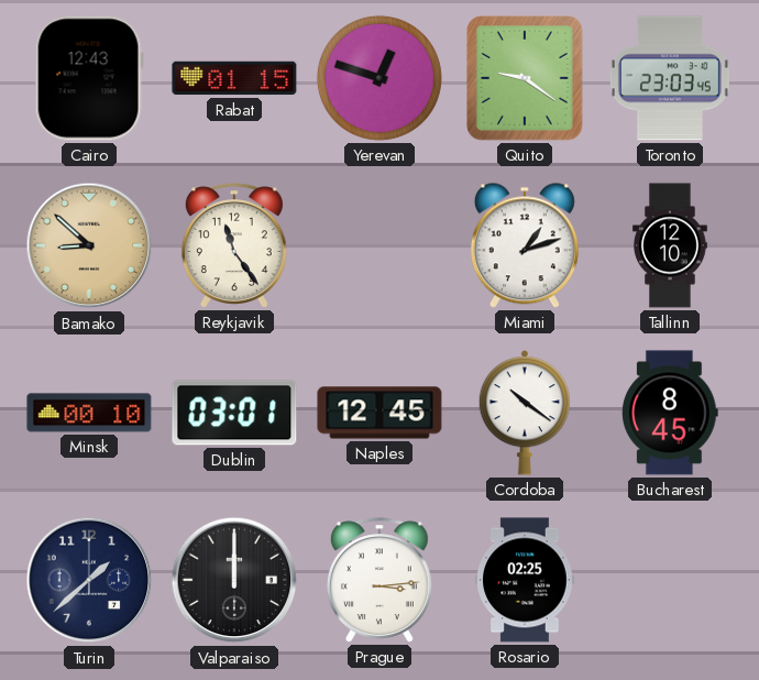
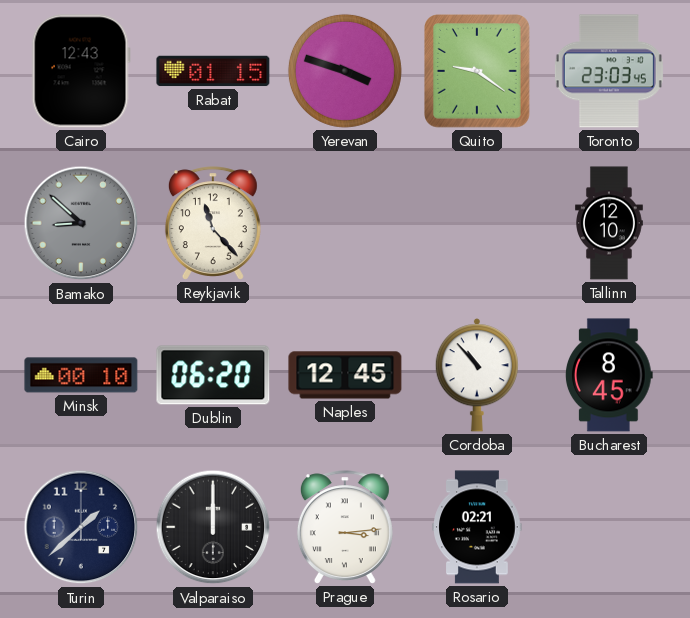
Yerevan: 12:48 -> 3:48 (345, 71)
Bamako dial: champagne -> grey (81, 223)
Reykjavik: 11:24 -> 11:23 (213, 223)
Miami: 1:12 -> none (525, 245)
Dublin: 03:01 -> 06:20 (213, 375)
Cordoba: 10:21 -> 10:53 (477, 375)
Rosario: 02:25 -> 02:21 (477, 527)
